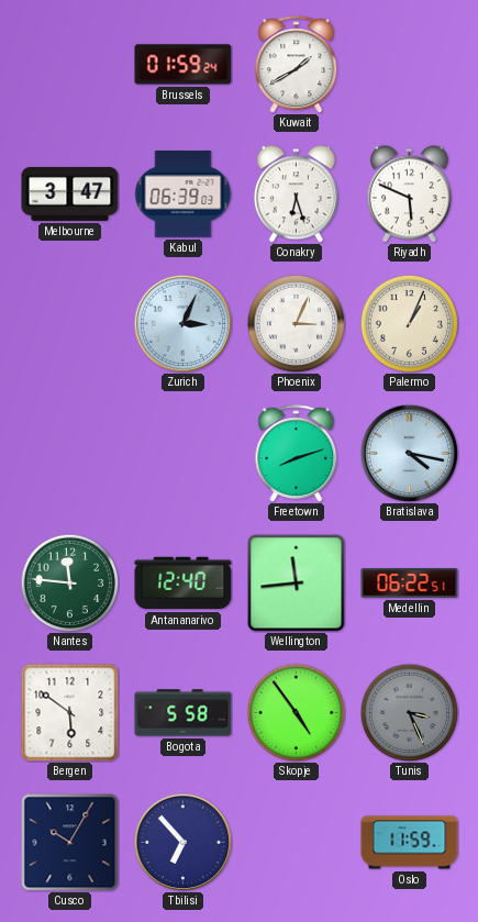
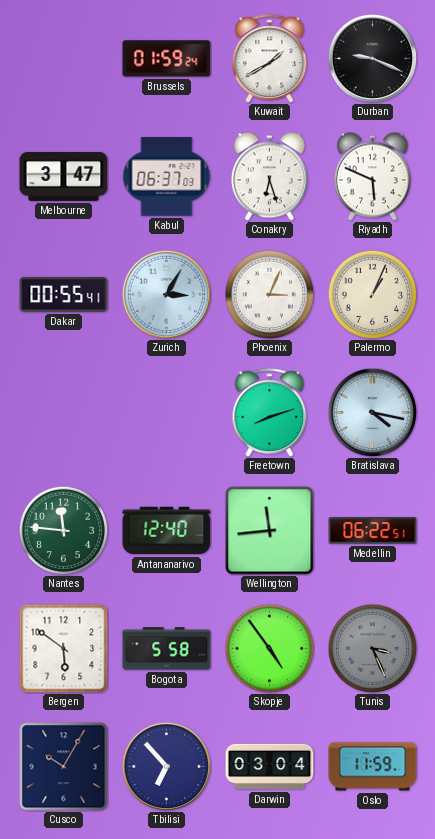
Durban: none -> 9:19 (372, 58)
Kabul: 06:39 -> 06:37 (167, 177)
Dakar: none -> 00:55 (64, 294)
Zurich: 3:04 -> 3:05 (166, 294)
Darwin: none -> 03:04 (270, 767)
